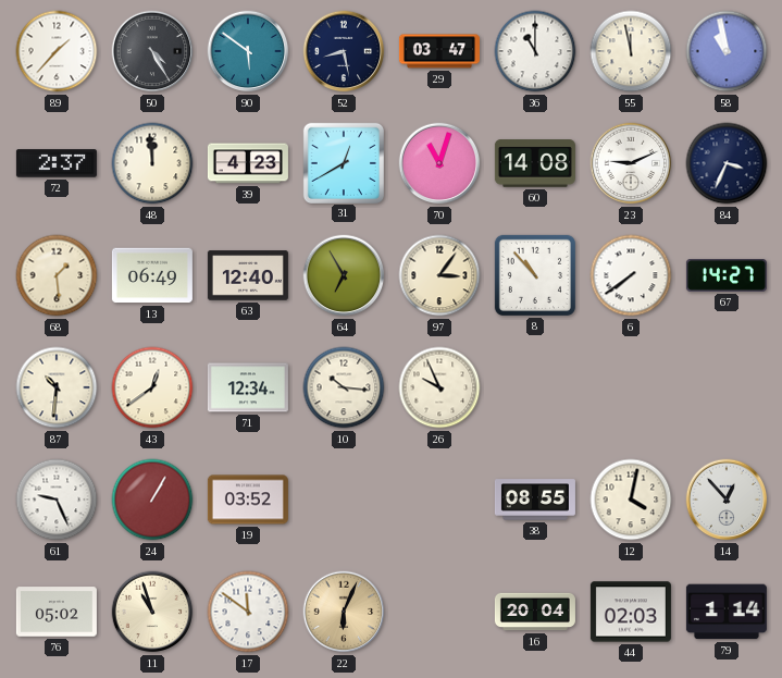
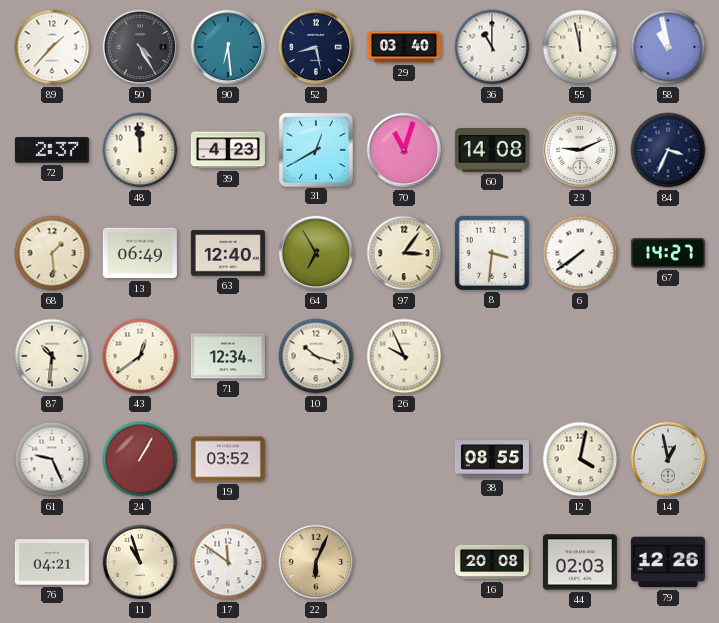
90: 5:51 -> 6:29 (228, 47)
29: 03:47 -> 03:40 (404, 47)
8: 10:53 -> 3:31 (492, 253)
10: 10:16 -> 10:18 (316, 356)
14: 12:53 -> 12:58 (668, 459)
76: 05:02 -> 04:21 (52, 562)
16: 20:04 -> 20:08 (492, 562)
79: 1:14 -> 12:26 (668, 562)
